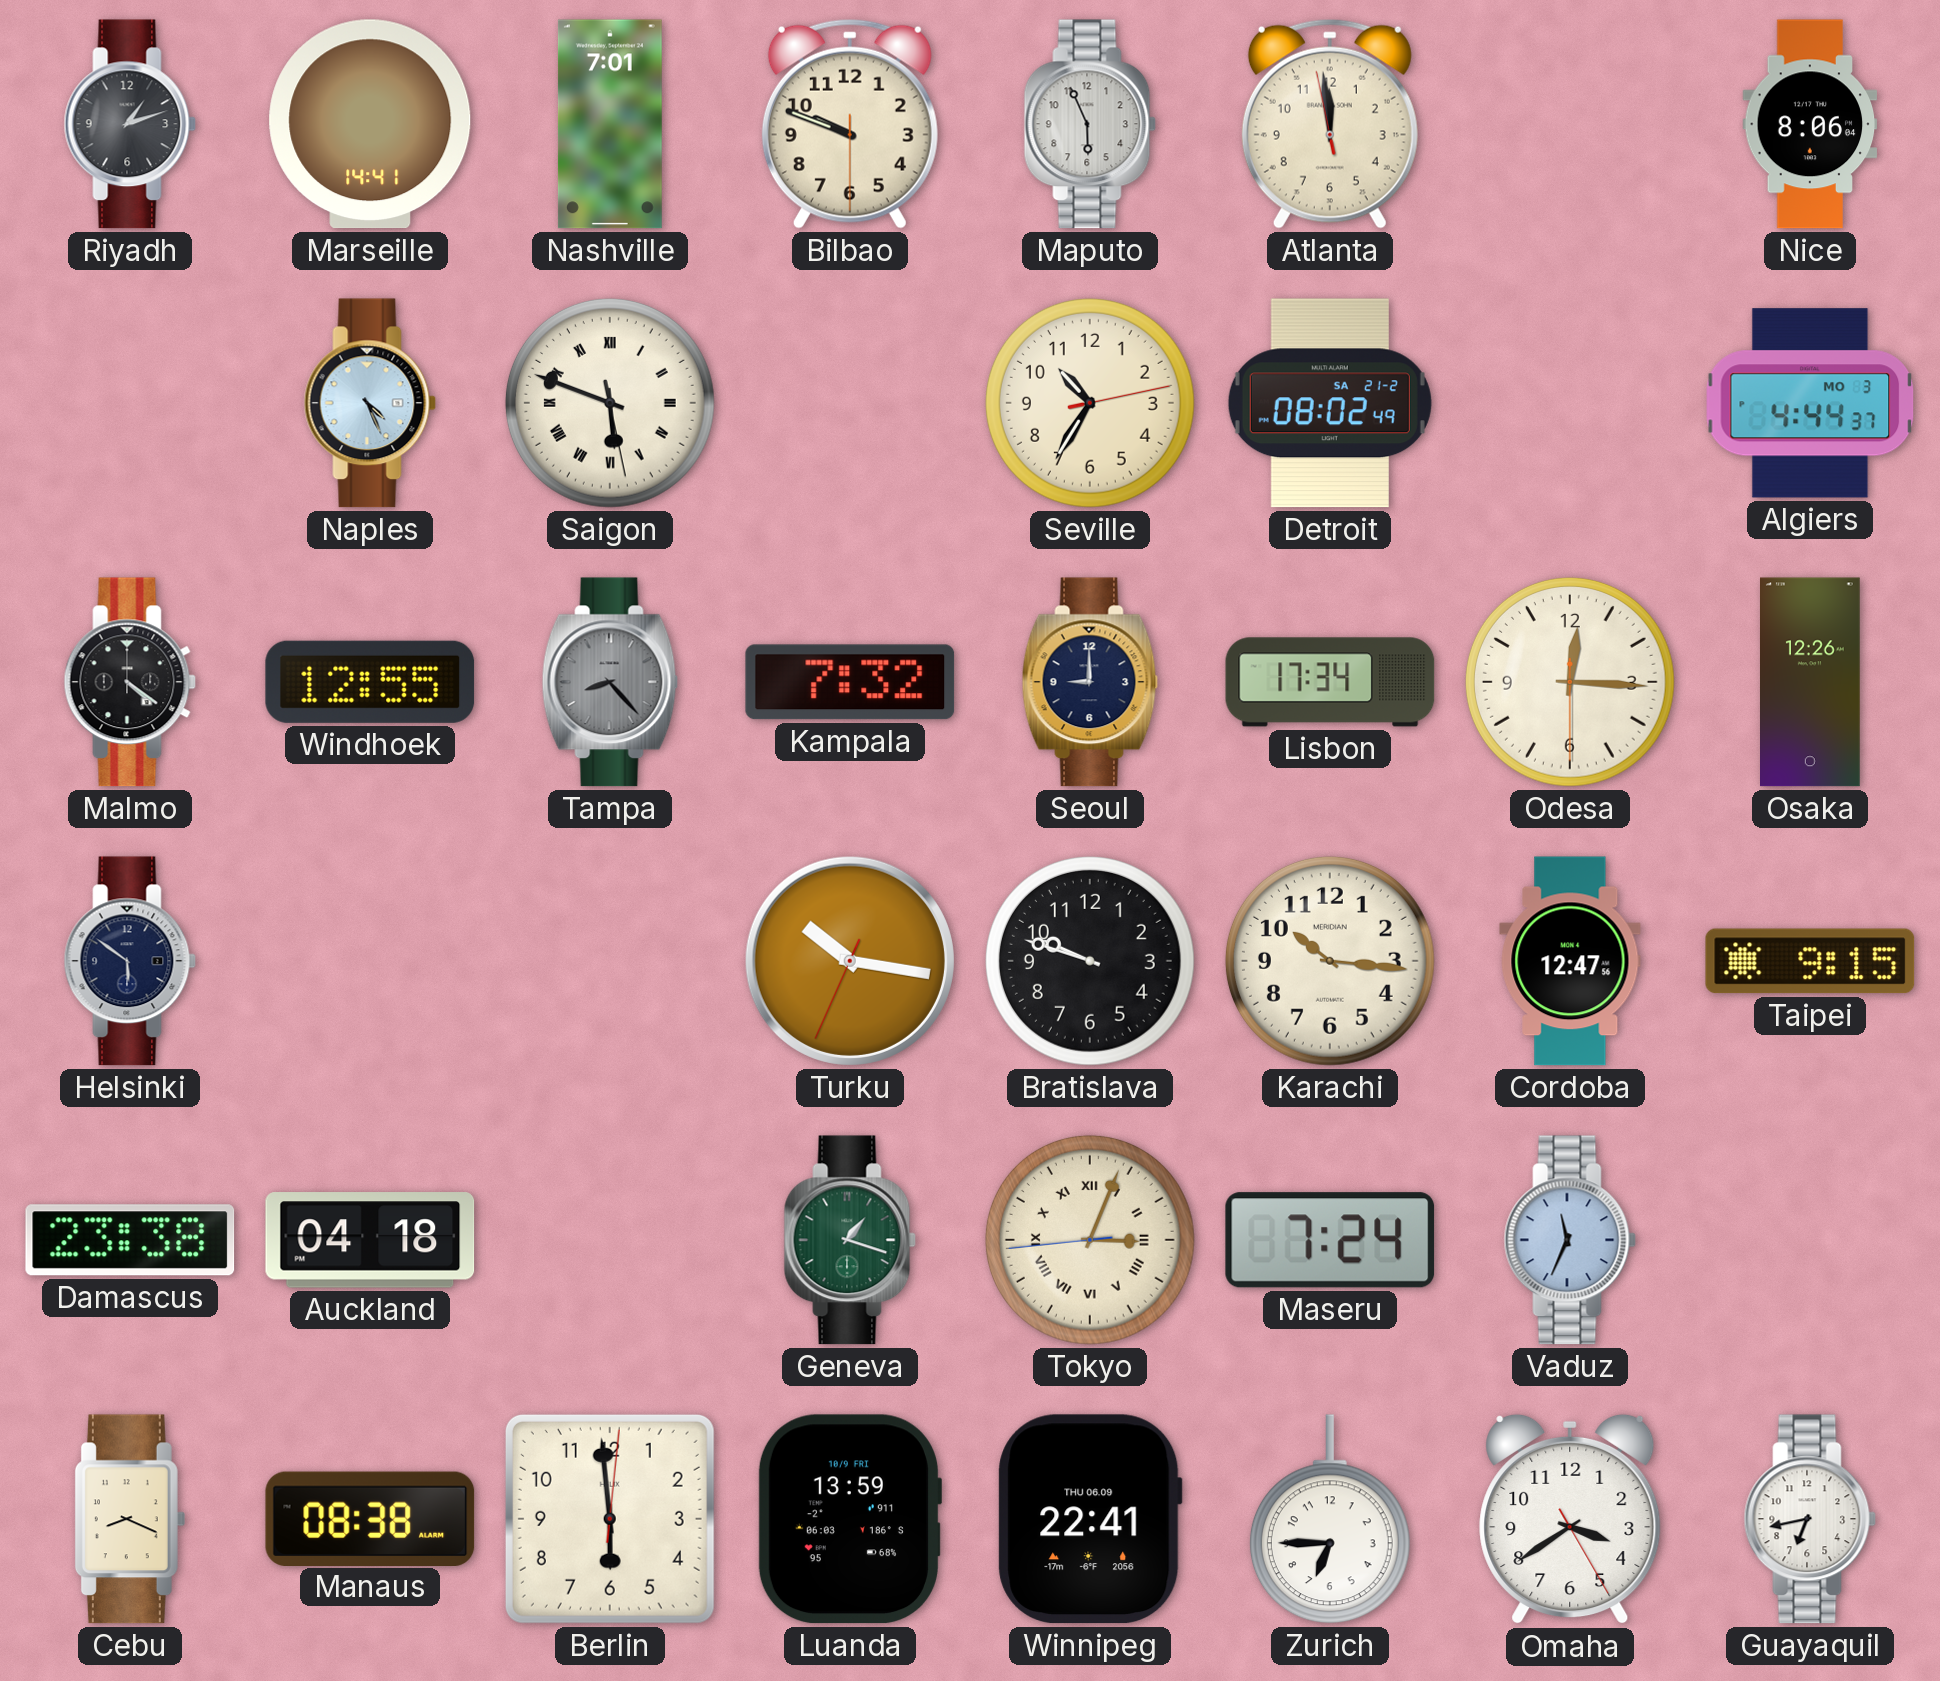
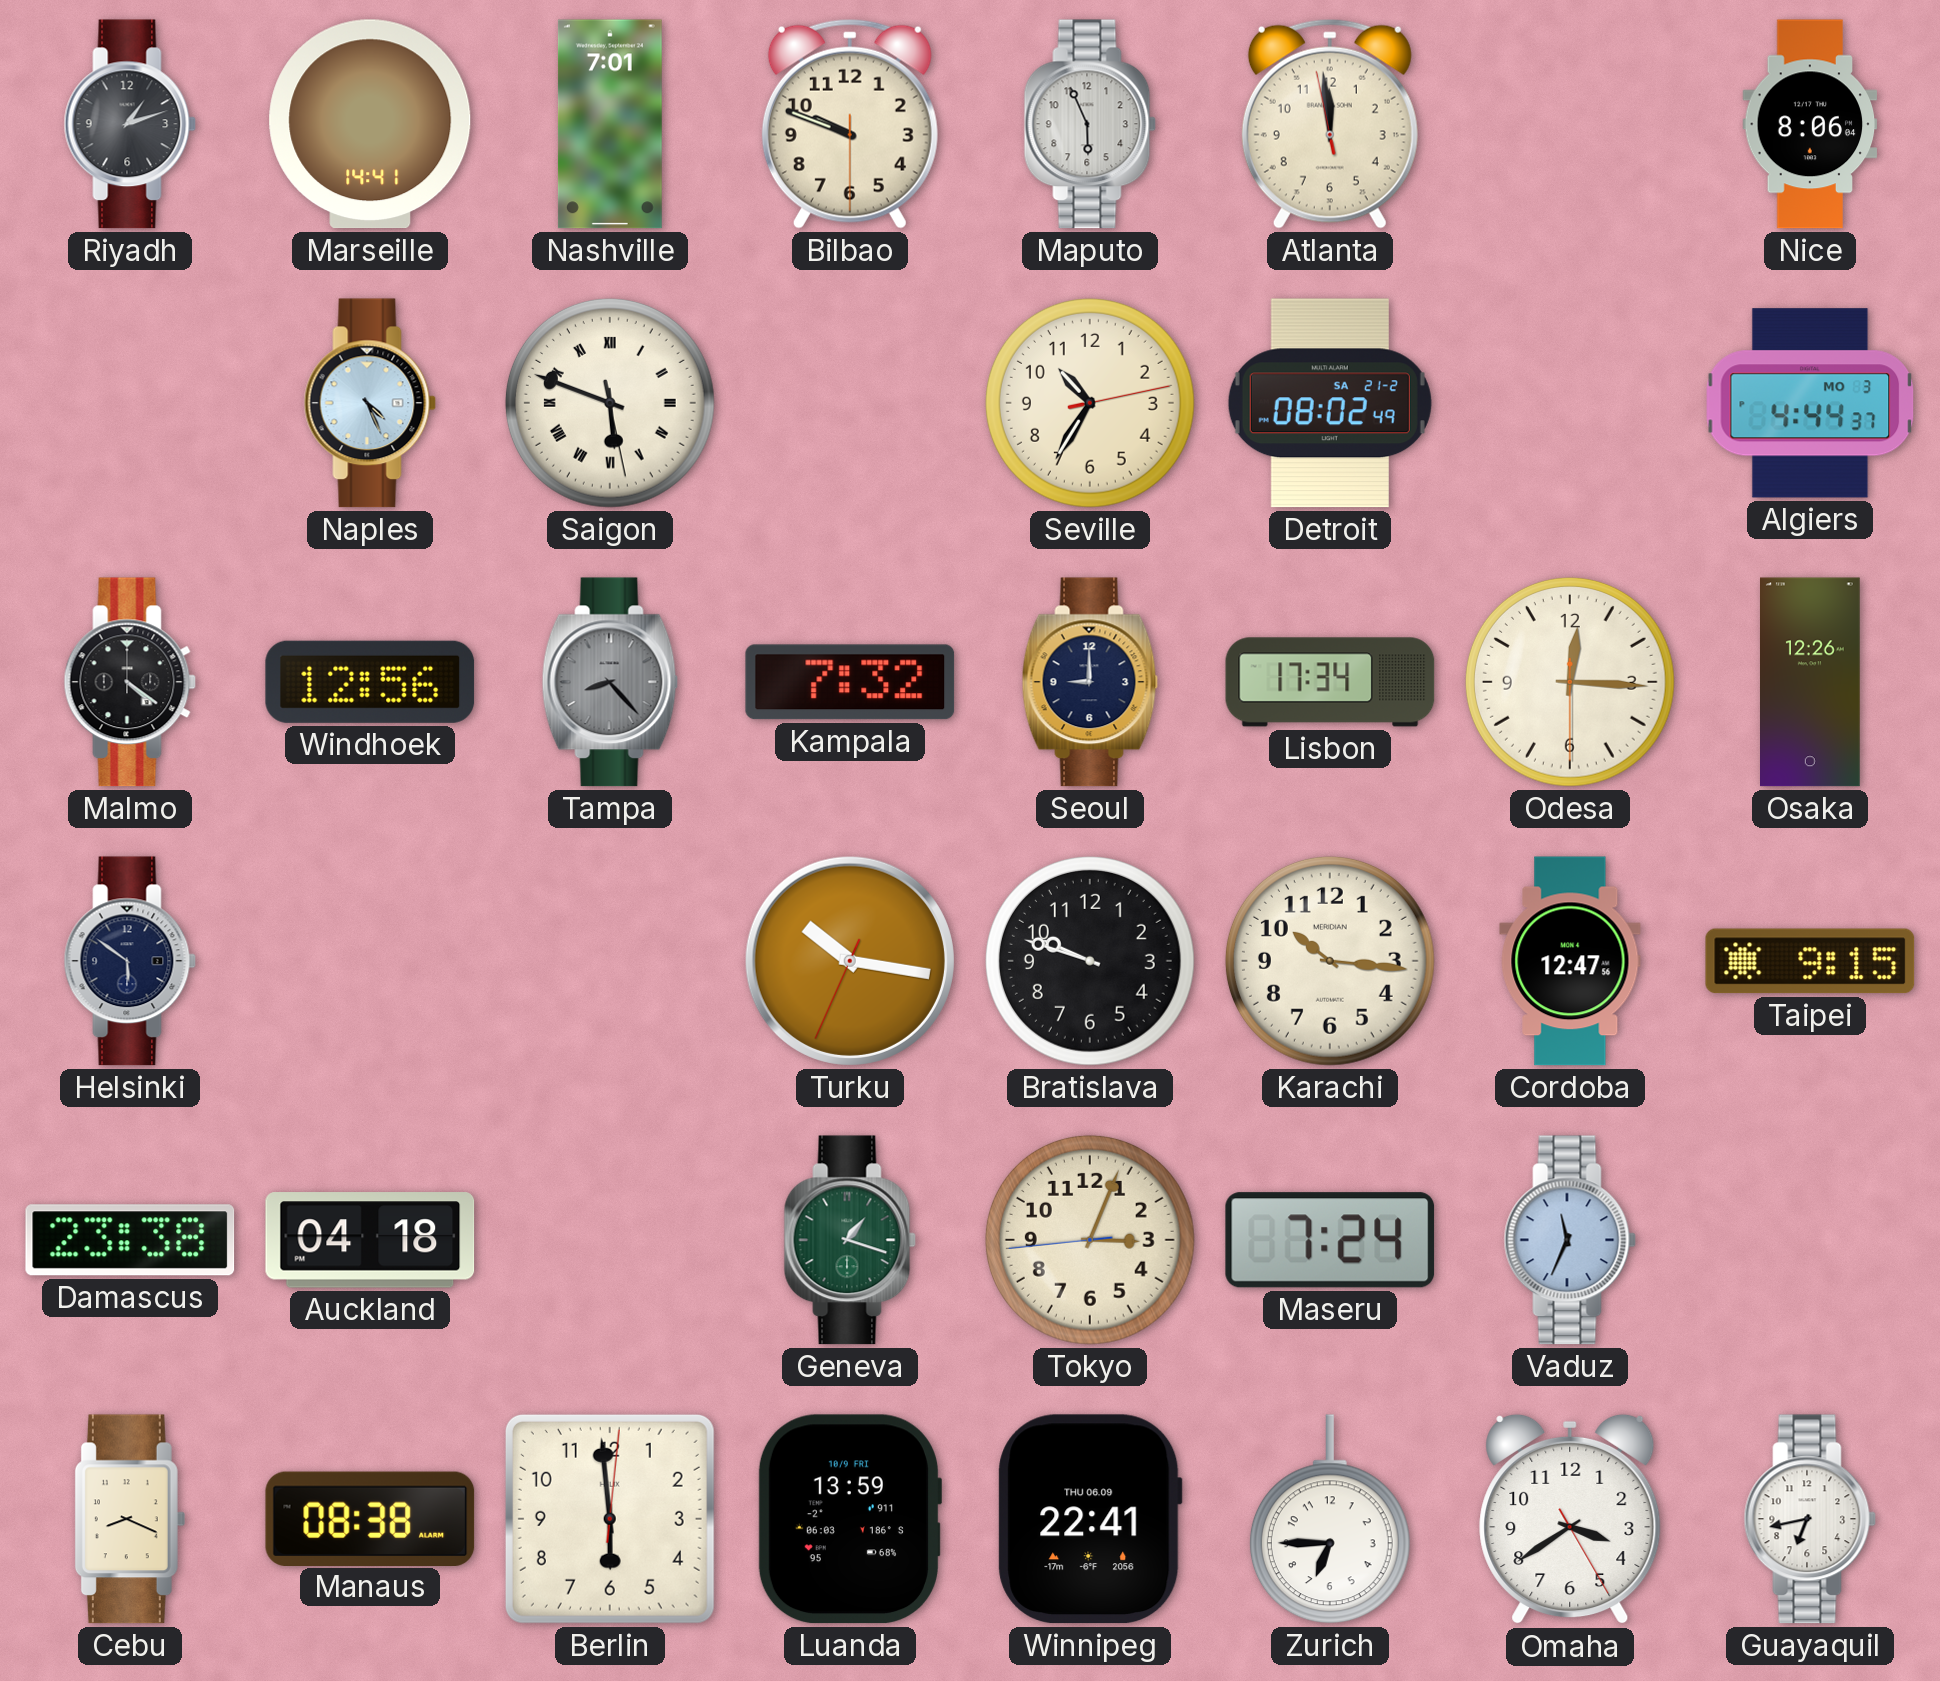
Windhoek: 12:55 -> 12:56 (370, 682)
Tokyo numerals: Roman -> Arabic (1090, 1240)
